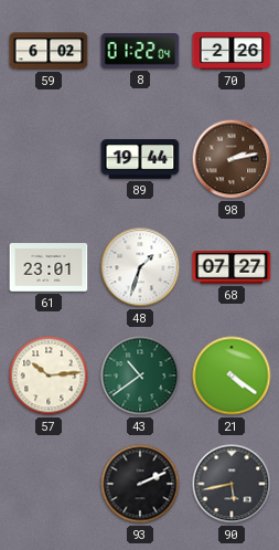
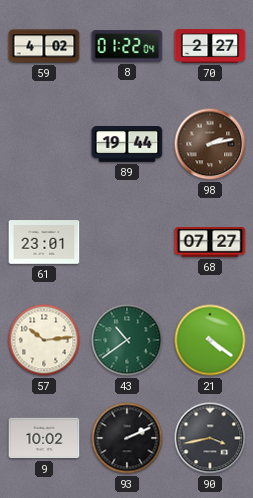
59: 6:02 -> 4:02 (44, 46)
70: 2:26 -> 2:27 (210, 46)
48: 1:33 -> none (140, 267)
9: none -> 10:02 (44, 438)
90: 5:43 -> 3:43 (210, 438)
